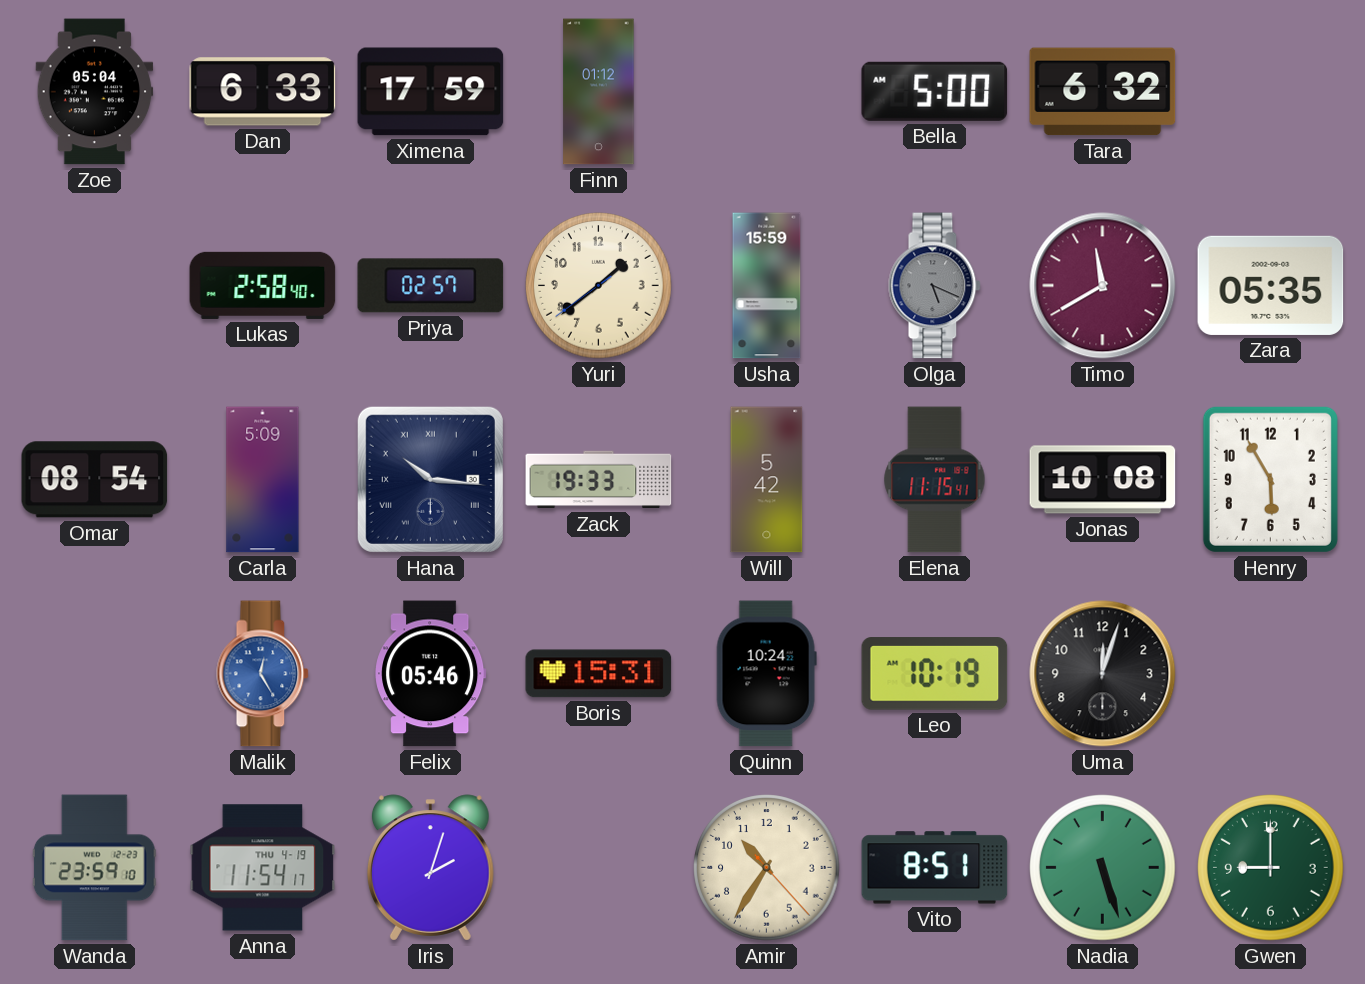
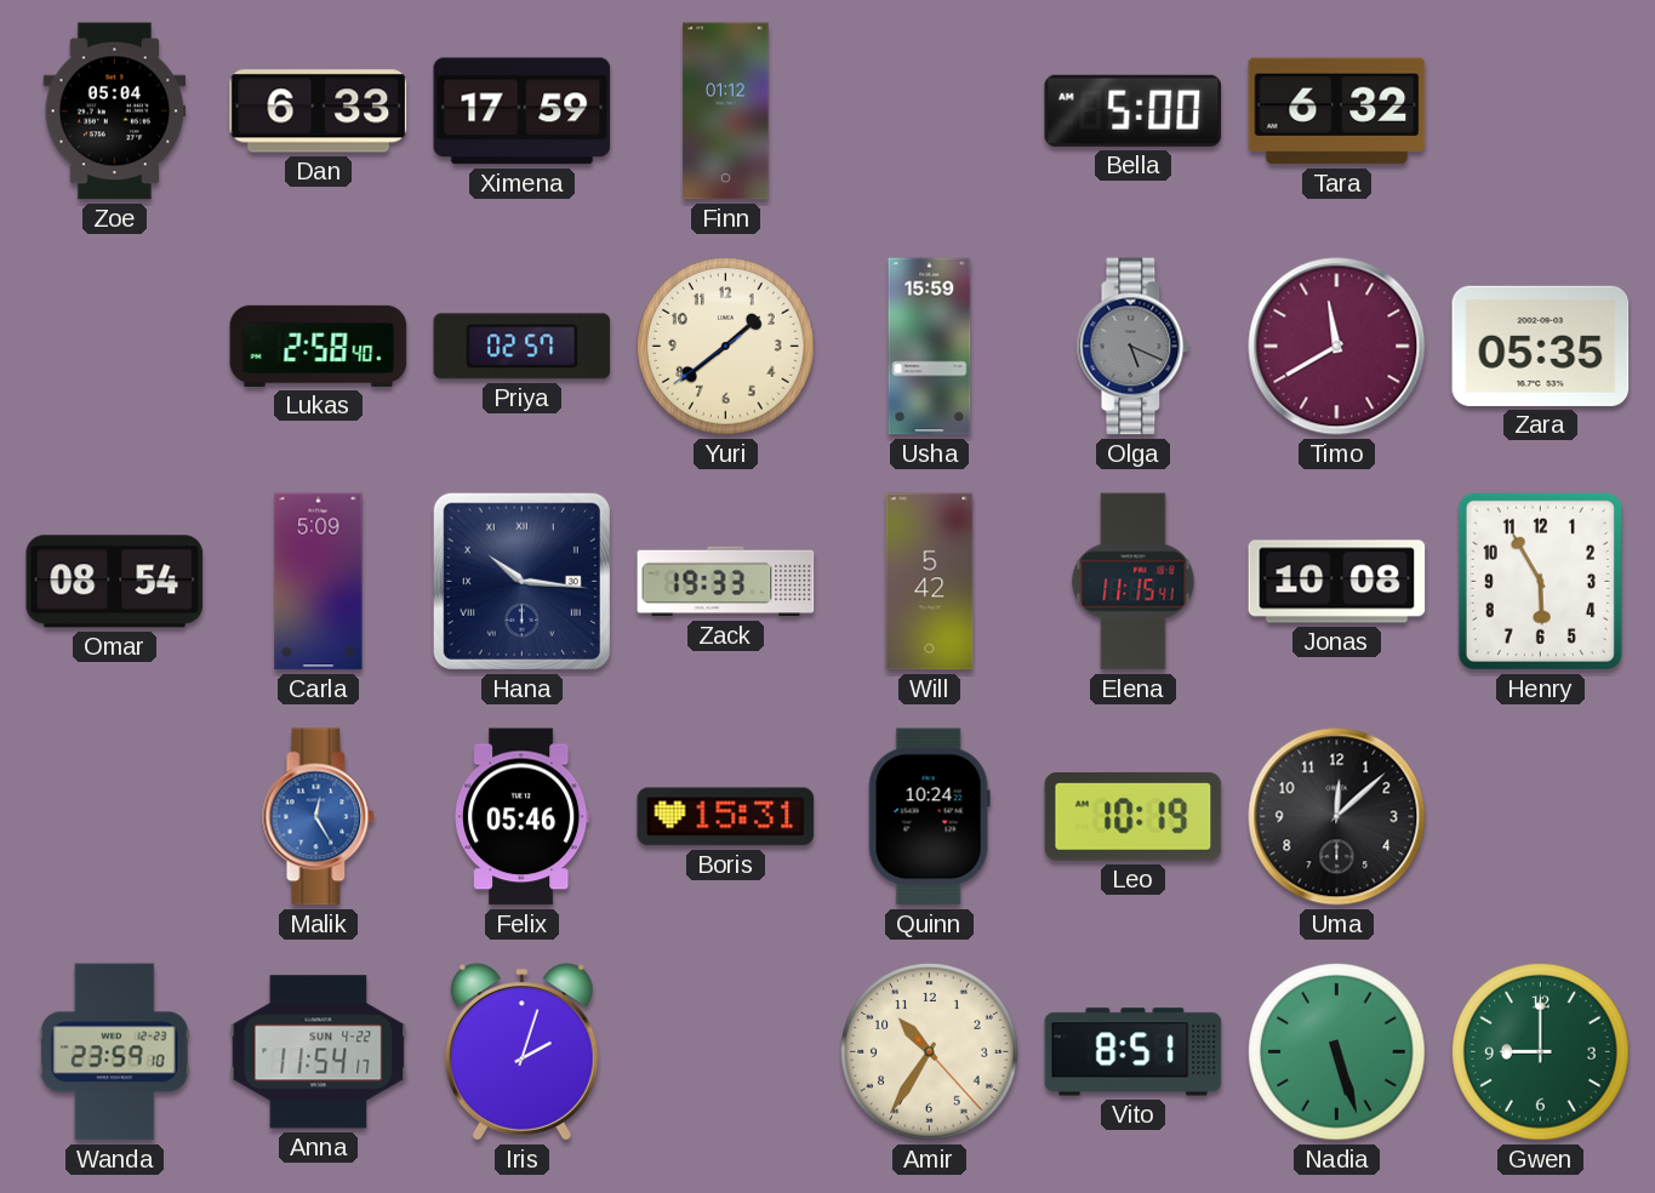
Uma: 12:03 -> 12:08 (1337, 817)
Anna date: THU 4-19 -> SUN 4-22 (319, 1052)
